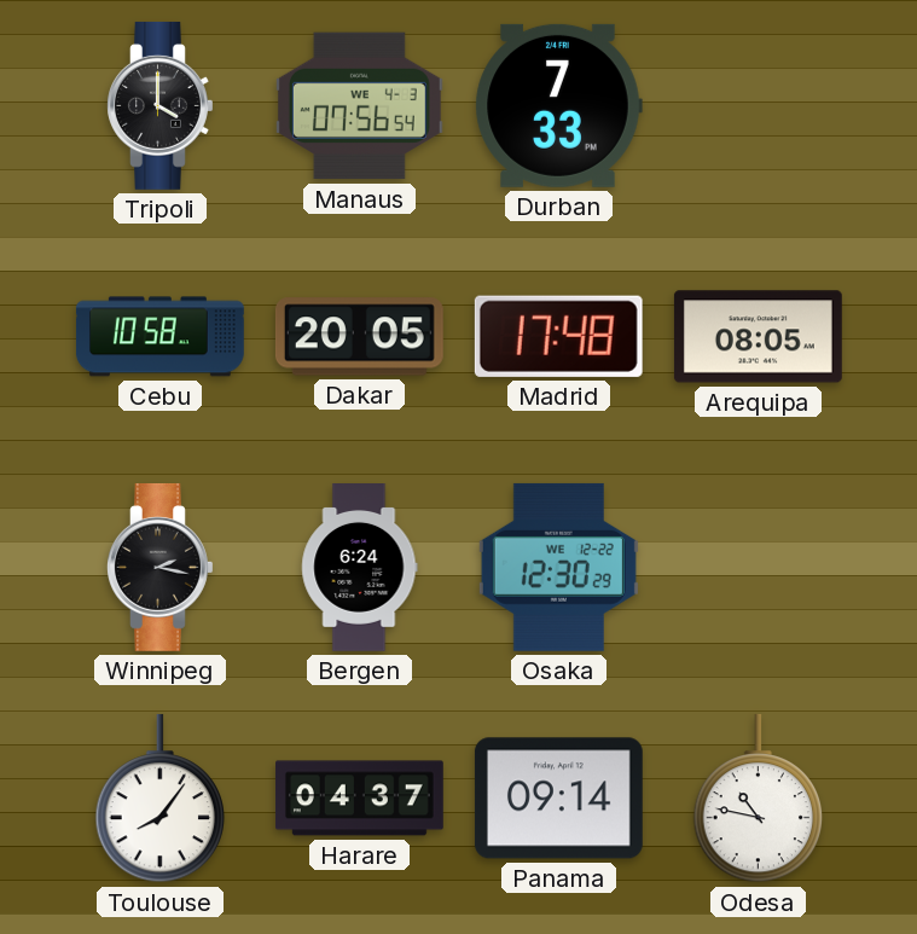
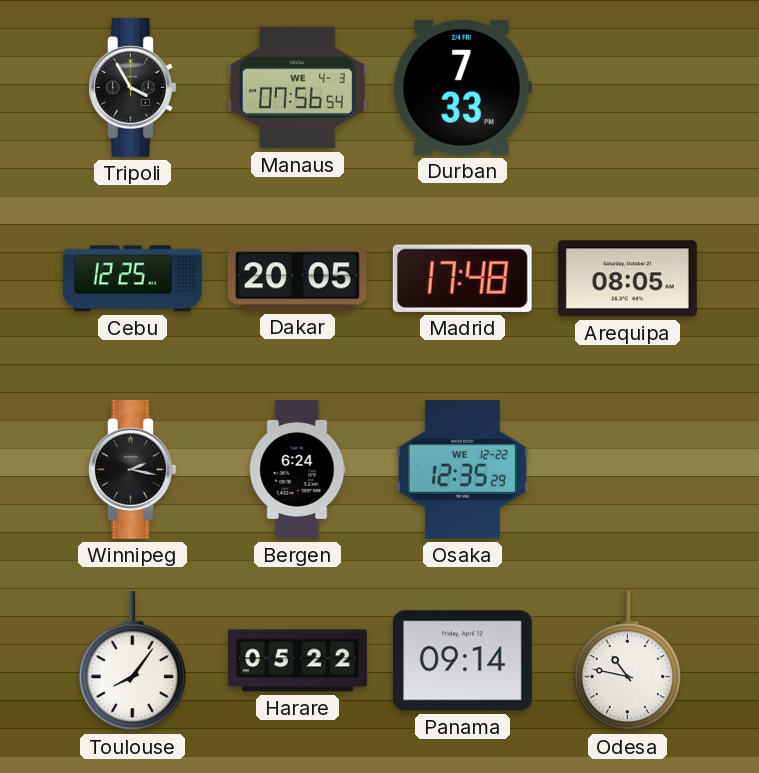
Tripoli: 4:00 -> 3:55 (133, 87)
Cebu: 10:58 -> 12:25 (132, 279)
Osaka: 12:30 -> 12:35 (462, 469)
Harare: 04:37 -> 05:22 (297, 661)
